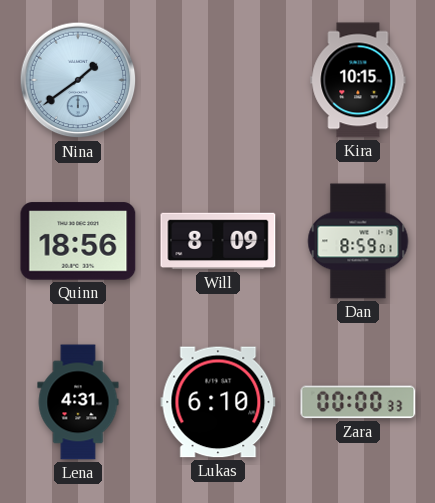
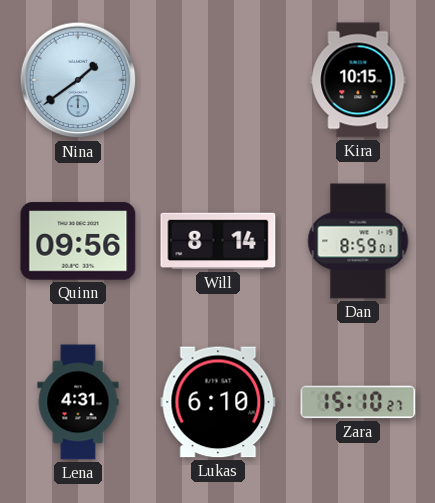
Quinn: 18:56 -> 09:56 (78, 241)
Will: 8:09 -> 8:14 (218, 241)
Zara: 00:00 -> 15:10 (358, 402)
